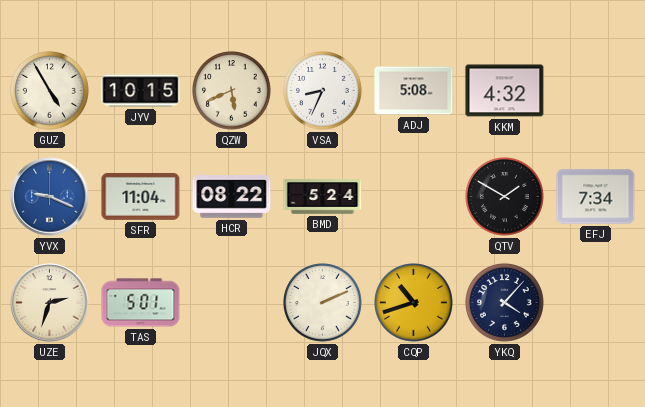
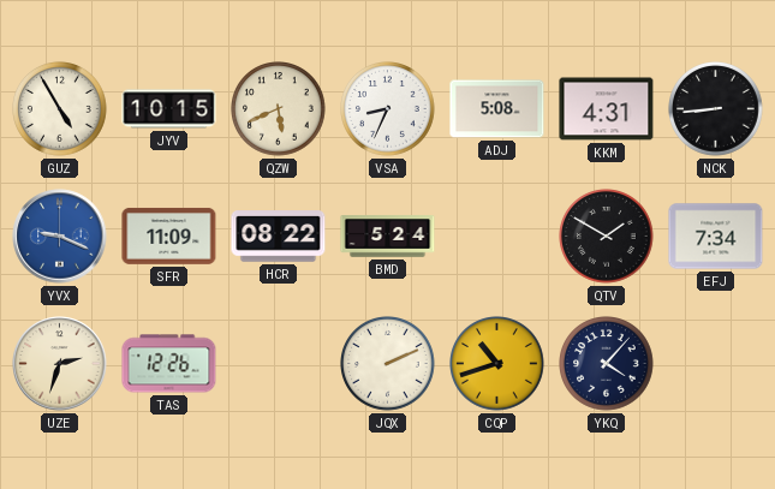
KKM: 4:32 -> 4:31 (607, 109)
NCK: none -> 8:44 (716, 109)
SFR: 11:04 -> 11:09 (169, 235)
TAS: 5:01 -> 12:26 (169, 364)
